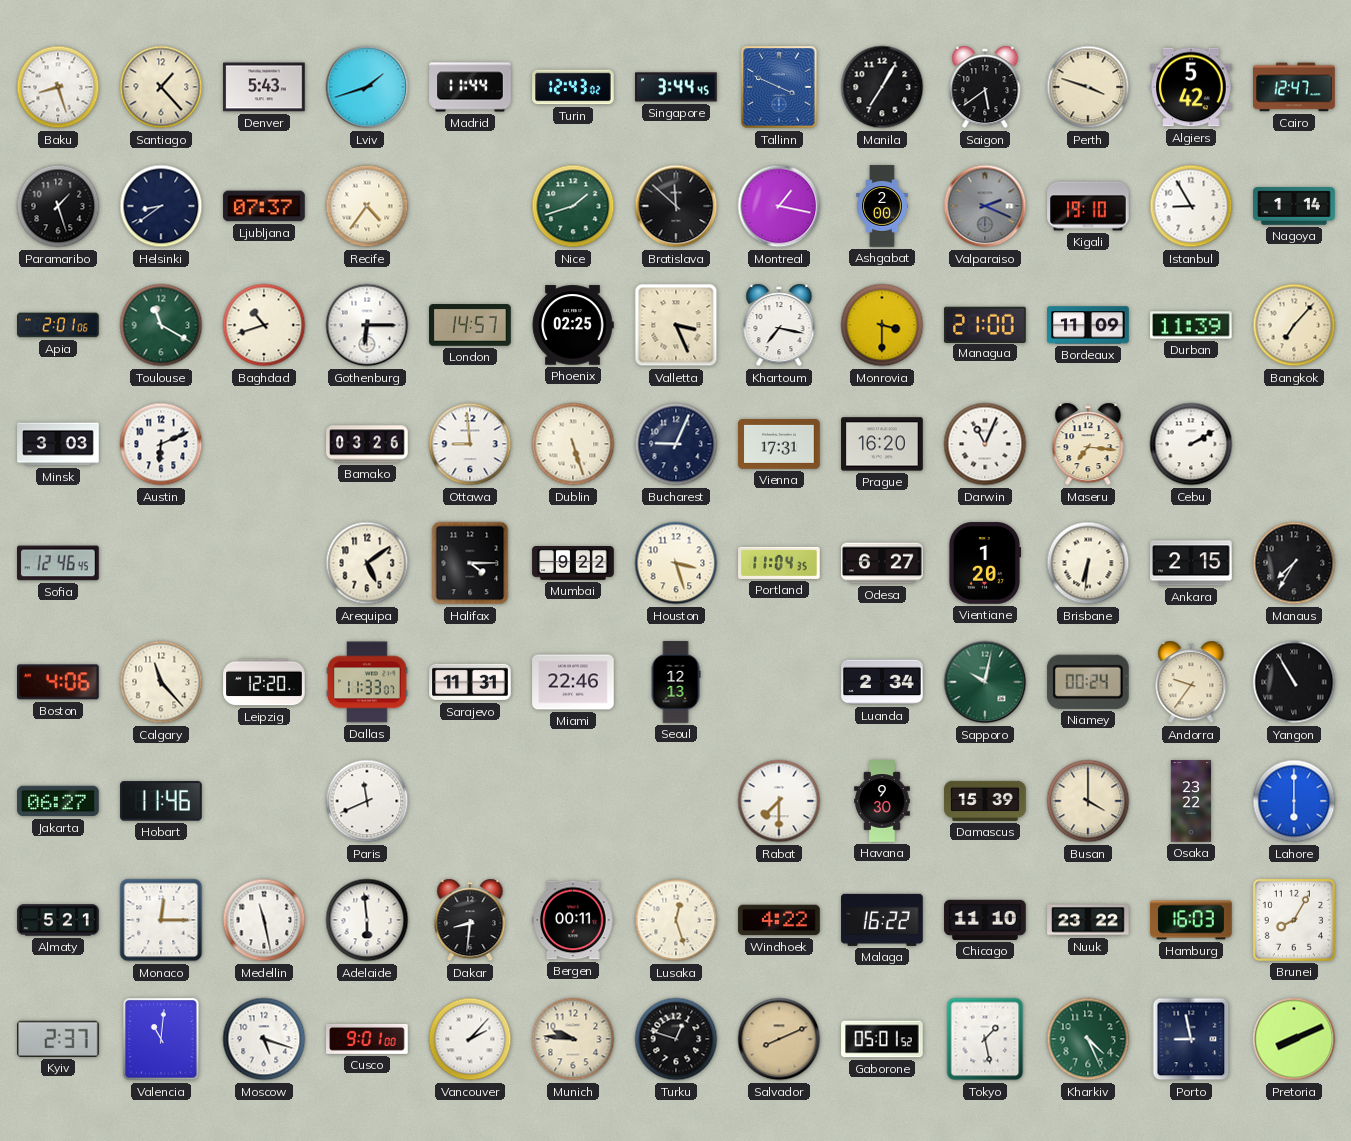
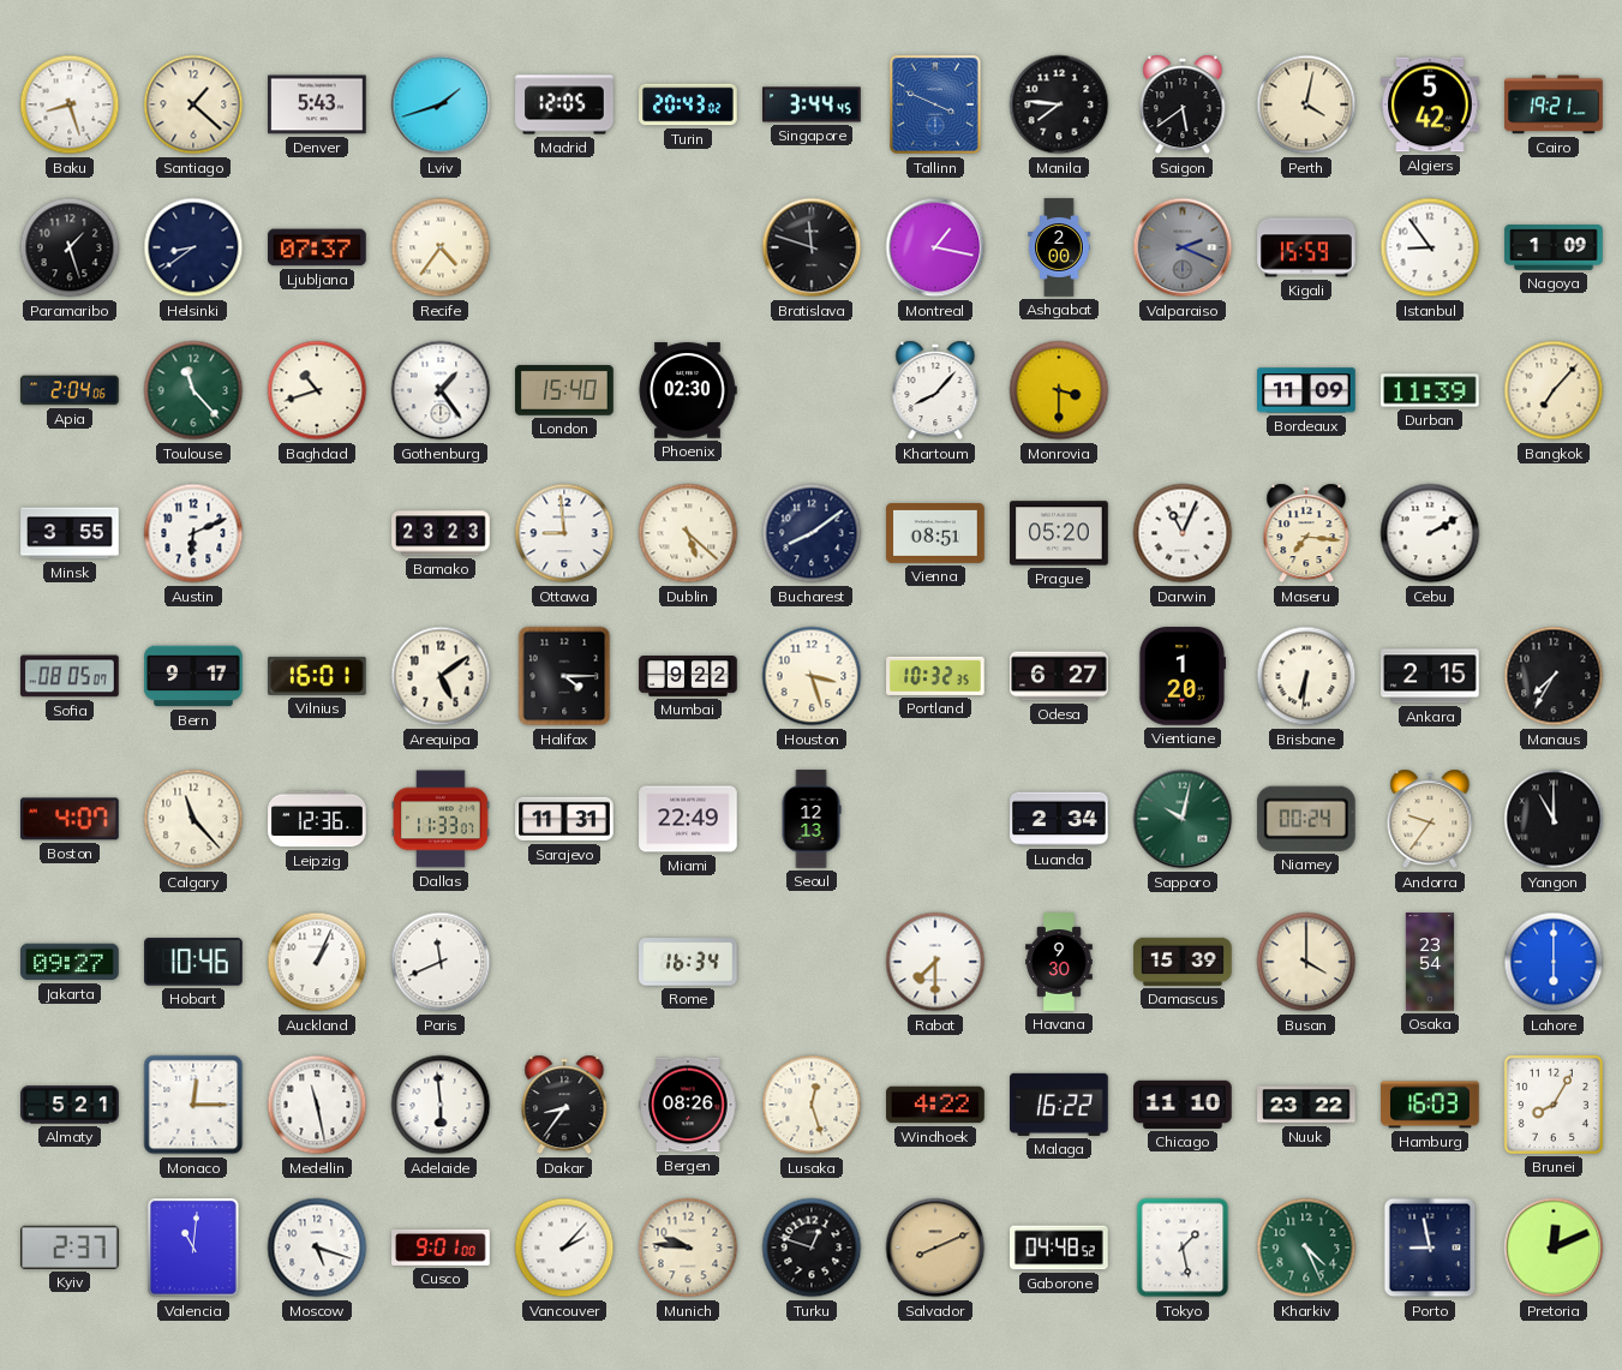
Santiago: 1:23 -> 1:22 (193, 104)
Madrid: 11:44 -> 12:05 (564, 104)
Turin: 12:43 -> 20:43 (688, 104)
Manila: 7:05 -> 7:46 (1059, 104)
Perth: 3:48 -> 4:02 (1306, 104)
Cairo: 12:47 -> 19:21 (1554, 104)
Nice: 1:42 -> none (573, 206)
Bratislava: 11:52 -> 11:48 (812, 247)
Kigali: 19:10 -> 15:59 (1306, 247)
Istanbul: 8:55 -> 8:54 (1430, 247)
Nagoya: 1:14 -> 1:09 (1554, 247)
Apia: 2:01 -> 2:04 (70, 390)
Toulouse: 11:20 -> 11:23 (193, 390)
Gothenburg: 6:15 -> 1:24 (441, 390)
London: 14:57 -> 15:40 (564, 390)
Phoenix: 02:25 -> 02:30 (688, 390)
Valletta: 3:26 -> none (676, 325)
Khartoum: 7:17 -> 8:07 (935, 390)
Managua: 21:00 -> none (986, 324)
Minsk: 3:03 -> 3:55 (70, 533)
Bamako: 03:26 -> 23:23 (441, 533)
Dublin: 5:27 -> 5:22 (688, 533)
Bucharest: 9:04 -> 8:09 (812, 533)
Vienna: 17:31 -> 08:51 (935, 533)
Prague: 16:20 -> 05:20 (1059, 533)
Sofia: 12:46 -> 08:05 (70, 676)
Bern: none -> 9:17 (193, 676)
Vilnius: none -> 16:01 (318, 676)
Portland: 11:04 -> 10:32 (935, 676)
Boston: 4:06 -> 4:07 (71, 819)
Leipzig: 12:20 -> 12:36 (317, 819)
Miami: 22:46 -> 22:49 (688, 819)
Yangon: 10:55 -> 11:00 (1554, 819)
Jakarta: 06:27 -> 09:27 (70, 962)
Hobart: 11:46 -> 10:46 (193, 962)
Auckland: none -> 1:04 (317, 962)
Rome: none -> 16:34 (688, 962)
Osaka: 23:22 -> 23:54 (1430, 962)
Dakar: 8:31 -> 8:36 (564, 1105)
Bergen: 00:11 -> 08:26 (688, 1105)
Gaborone: 05:01 -> 04:48 (1059, 1248)
Pretoria: 8:11 -> 12:11 (1554, 1248)
